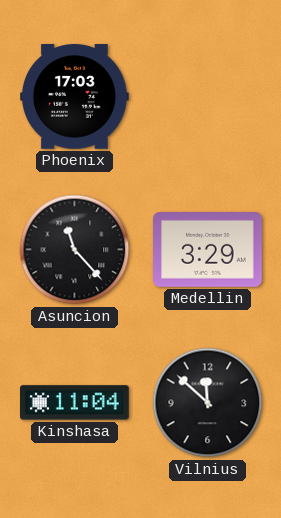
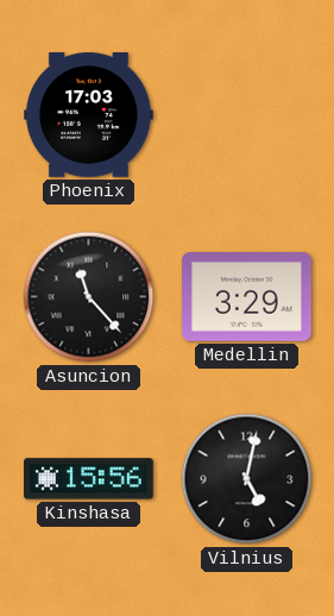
Kinshasa: 11:04 -> 15:56 (89, 479)
Vilnius: 11:52 -> 5:02 (247, 479)
